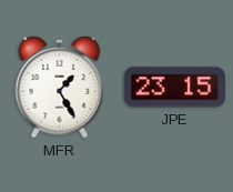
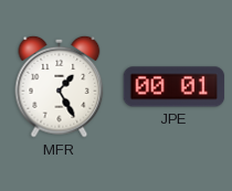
JPE: 23:15 -> 00:01 (175, 87)
